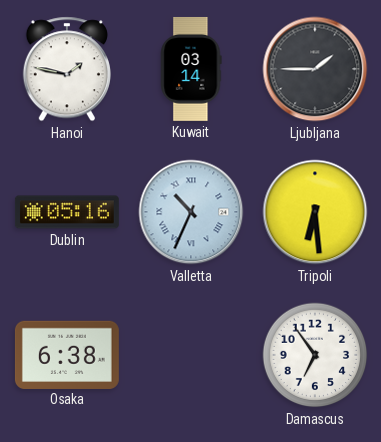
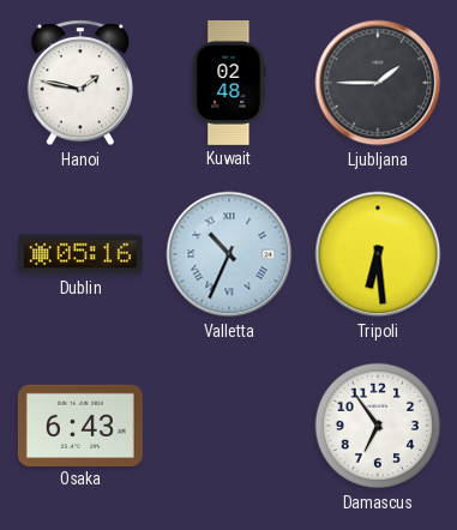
Kuwait: 03:14 -> 02:48 (229, 83)
Osaka: 6:38 -> 6:43 (80, 424)
